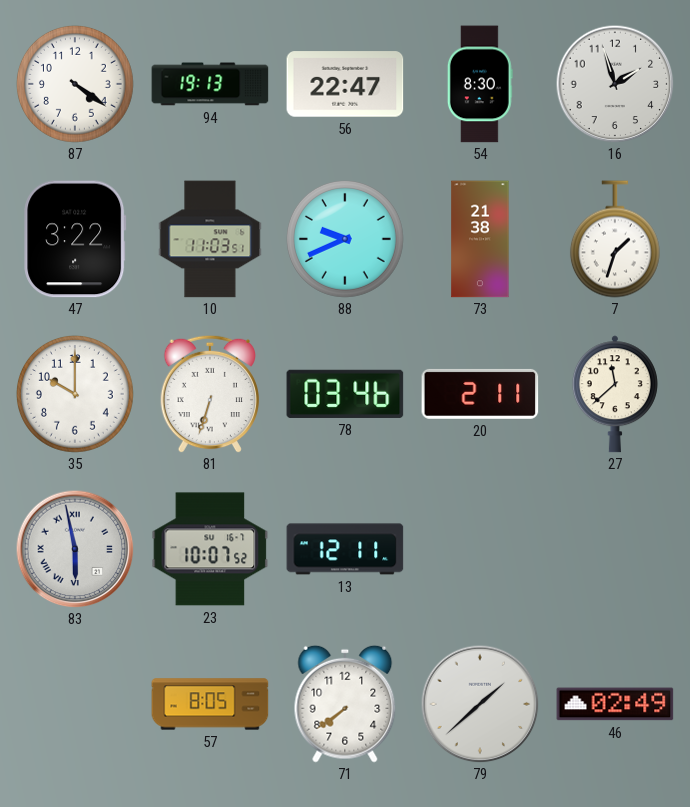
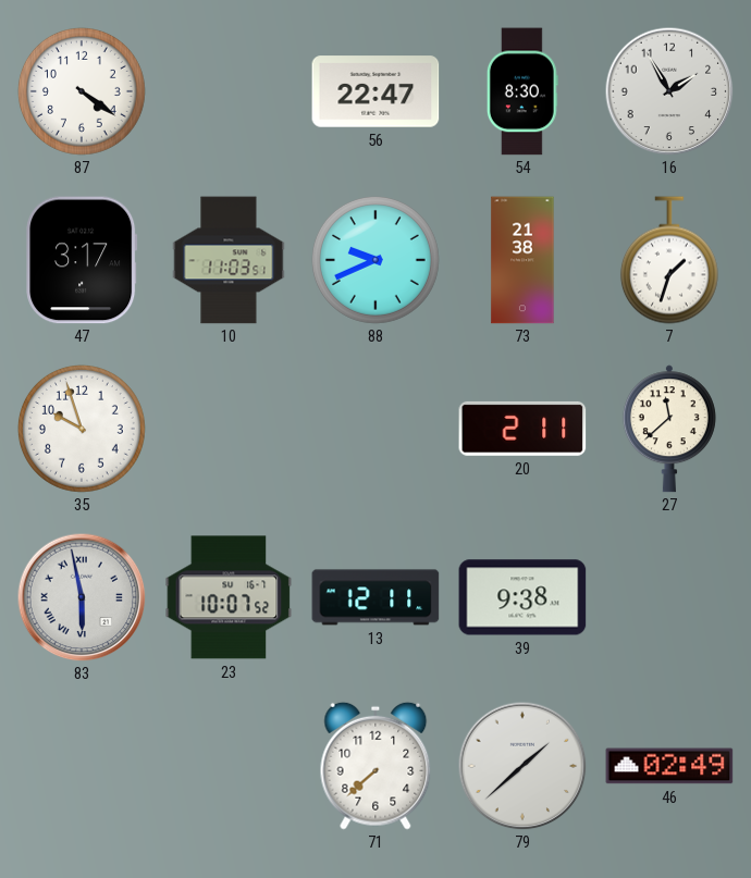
94: 19:13 -> none (210, 84)
16: 1:57 -> 1:55 (669, 91)
47: 3:22 -> 3:17 (82, 260)
35: 10:00 -> 9:57 (82, 429)
81: 6:33 -> none (209, 394)
78: 03:46 -> none (345, 394)
39: none -> 9:38 (522, 597)
57: 8:05 -> none (210, 704)
71: 7:39 -> 7:38 (375, 766)
